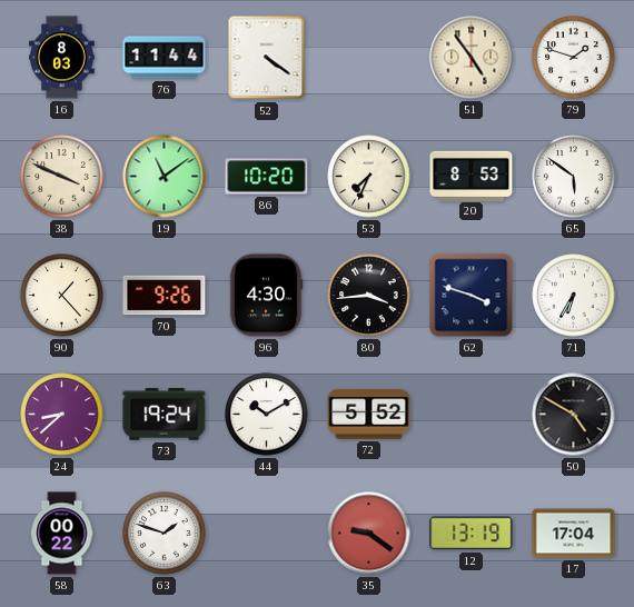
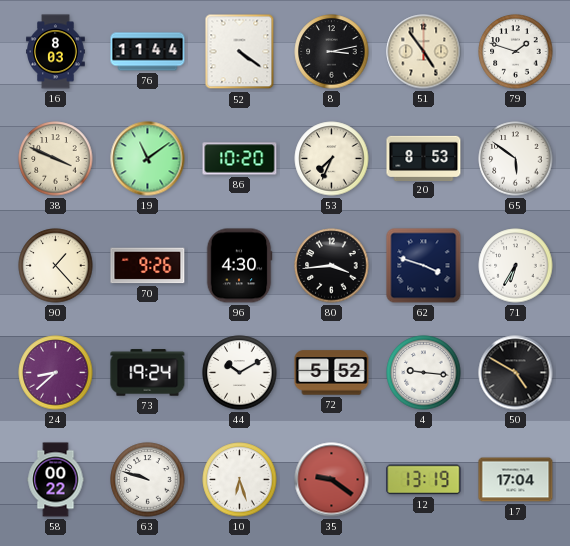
8: none -> 3:13 (332, 52)
4: none -> 9:16 (424, 373)
63: 1:48 -> 9:48 (148, 480)
10: none -> 6:27 (240, 480)
